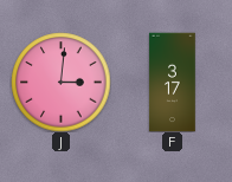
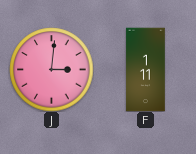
F: 3:17 -> 1:11 (146, 69)
